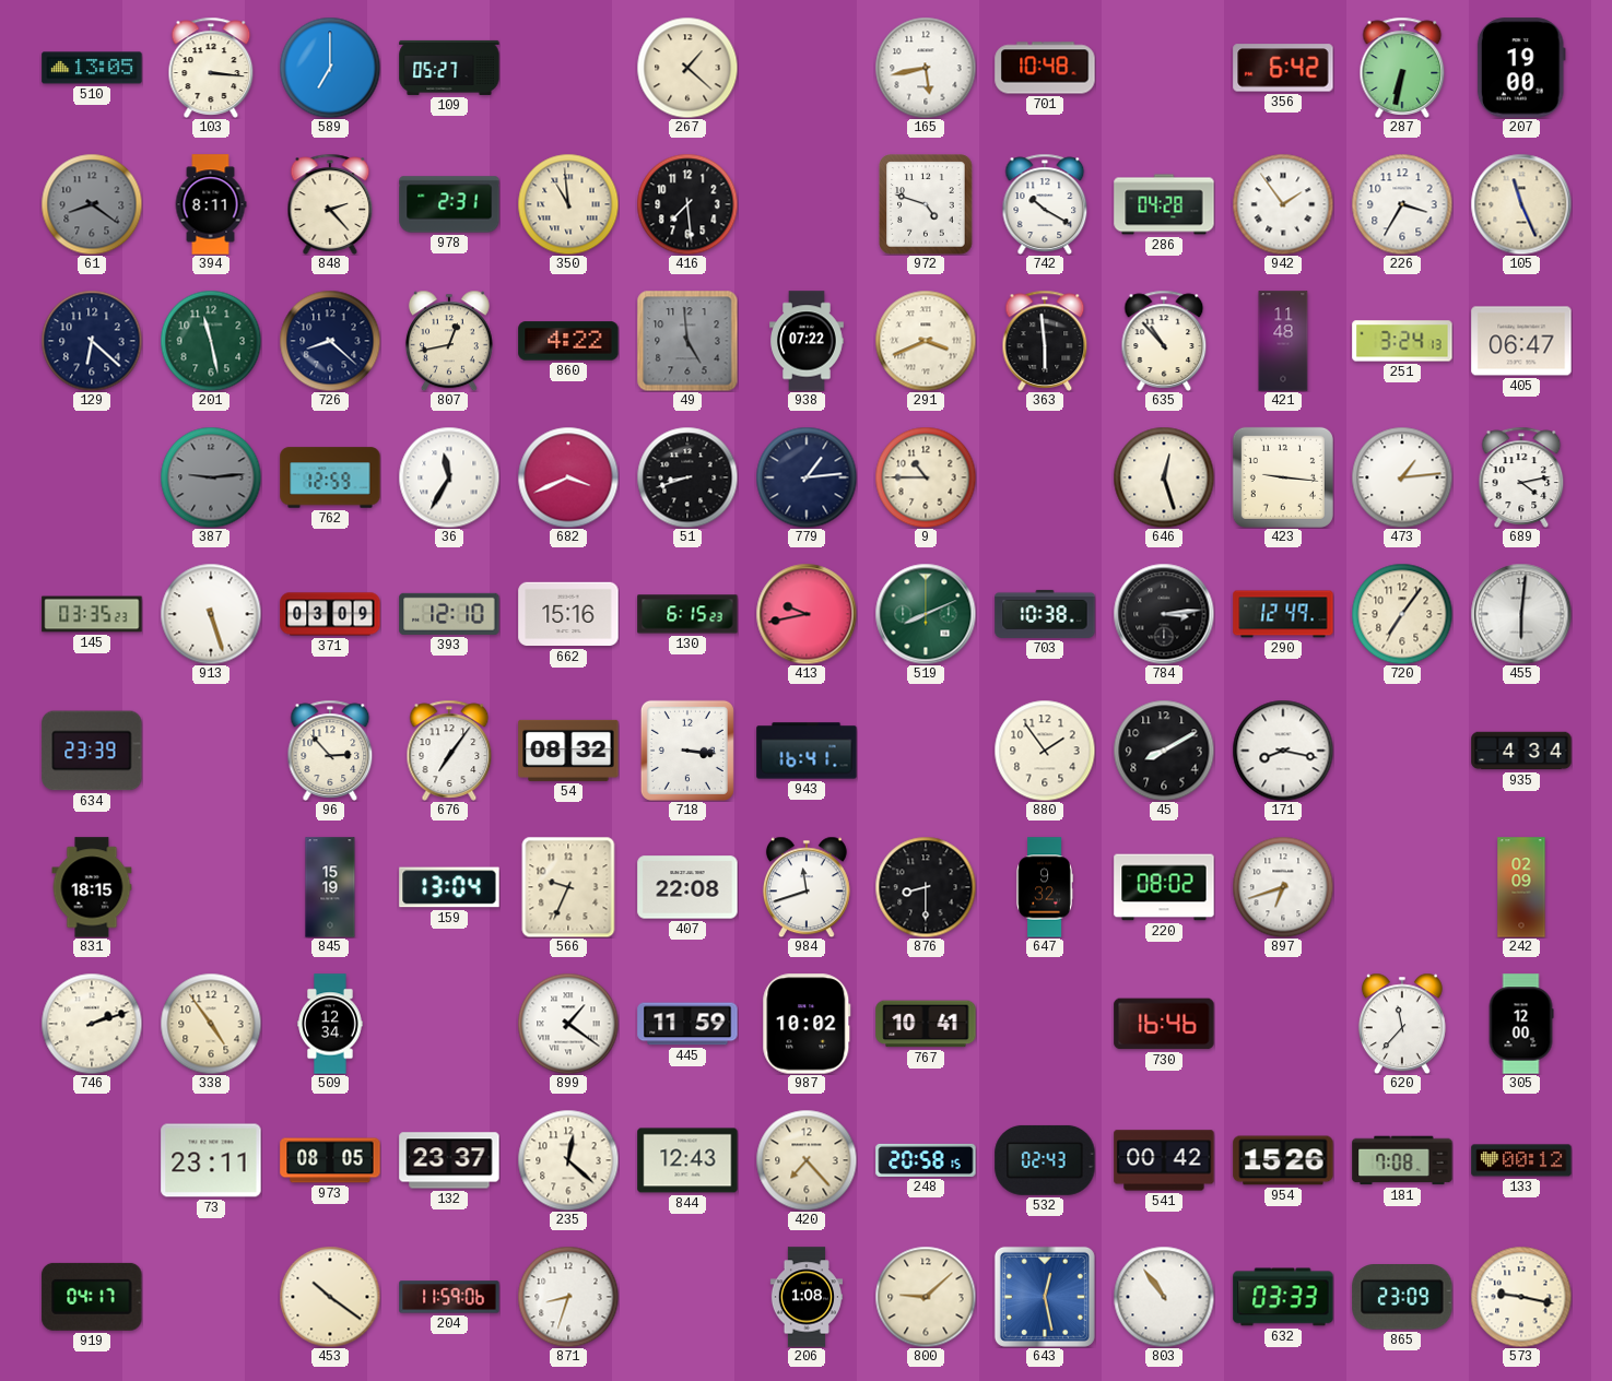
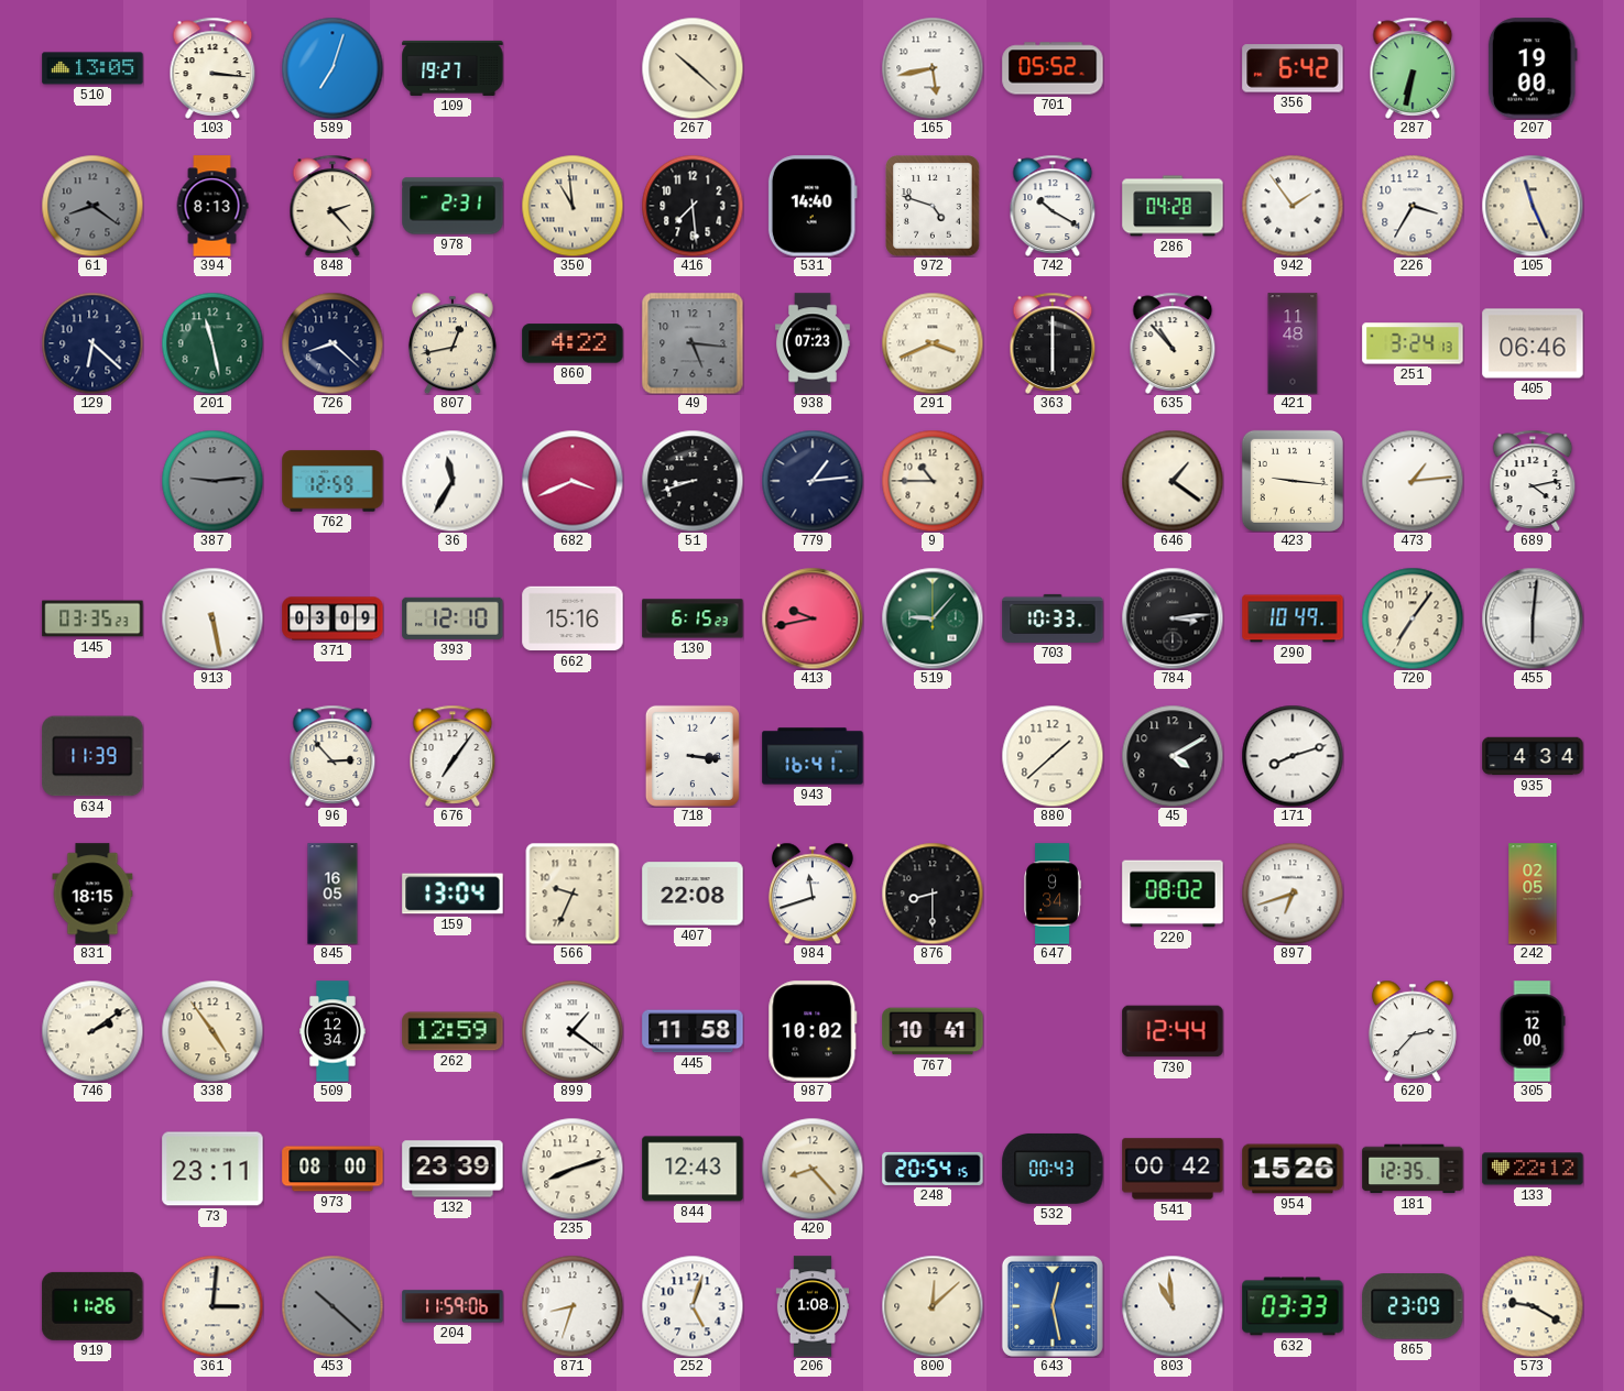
589: 7:00 -> 7:03 (333, 68)
109: 05:27 -> 19:27 (453, 68)
267: 1:22 -> 10:22 (693, 68)
701: 10:48 -> 05:52 (1053, 68)
394: 8:11 -> 8:13 (212, 206)
531: none -> 14:40 (813, 206)
49: 4:59 -> 5:16 (693, 343)
938: 07:22 -> 07:23 (813, 343)
363: 5:59 -> 6:00 (1053, 343)
405: 06:47 -> 06:46 (1533, 343)
646: 12:27 -> 1:21 (1173, 481)
913: 5:27 -> 5:28 (212, 618)
519: 8:11 -> 9:07 (933, 618)
703: 10:38 -> 10:33 (1053, 618)
290: 12:49 -> 10:49 (1293, 618)
634: 23:39 -> 11:39 (92, 756)
54: 08:32 -> none (568, 751)
880: 1:54 -> 1:38 (1053, 756)
45: 8:10 -> 4:10 (1173, 756)
171: 8:17 -> 8:12 (1293, 756)
845: 15:19 -> 16:05 (333, 894)
647: 9:32 -> 9:34 (1053, 894)
242: 02:09 -> 02:05 (1533, 894)
746: 2:12 -> 2:09 (92, 1031)
262: none -> 12:59 (453, 1031)
445: 11:59 -> 11:58 (693, 1031)
730: 16:46 -> 12:44 (1173, 1031)
620: 11:37 -> 2:37 (1413, 1031)
973: 08:05 -> 08:00 (333, 1169)
132: 23:37 -> 23:39 (453, 1169)
235: 12:22 -> 8:12 (573, 1169)
420: 7:23 -> 8:23 (813, 1169)
248: 20:58 -> 20:54 (933, 1169)
532: 02:43 -> 00:43 (1053, 1169)
181: 7:08 -> 12:35 (1413, 1169)
133: 00:12 -> 22:12 (1533, 1169)
919: 04:17 -> 11:26 (92, 1306)
361: none -> 3:01 (212, 1306)
453: 10:21 -> 10:22 (333, 1306)
453 dial: cream -> grey (333, 1306)
252: none -> 5:03 (693, 1306)
800: 9:08 -> 12:08 (933, 1306)
803: 10:54 -> 10:59 (1173, 1306)
573: 9:17 -> 9:20 (1533, 1306)
